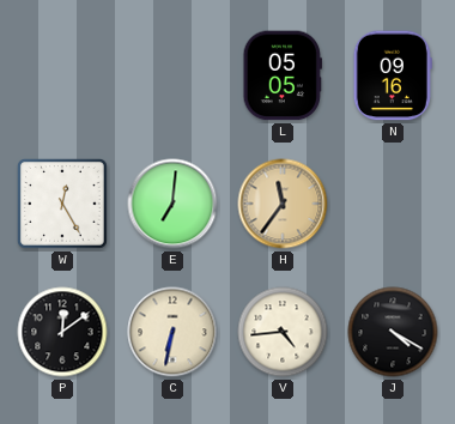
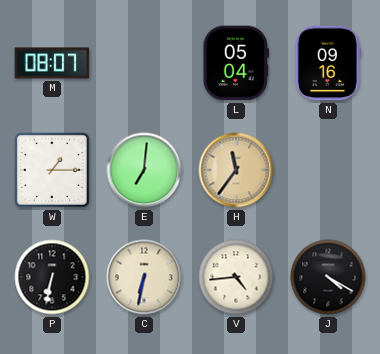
M: none -> 08:07 (52, 63)
L: 05:05 -> 05:04 (236, 63)
W: 12:25 -> 1:15 (52, 170)
P: 12:09 -> 6:32 (52, 277)
